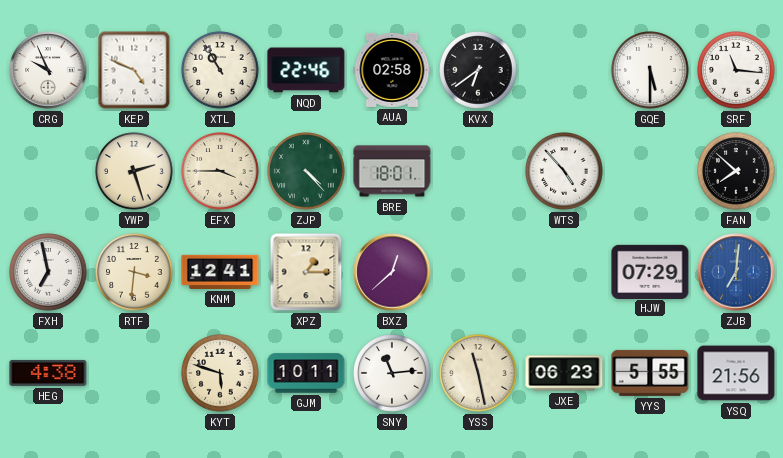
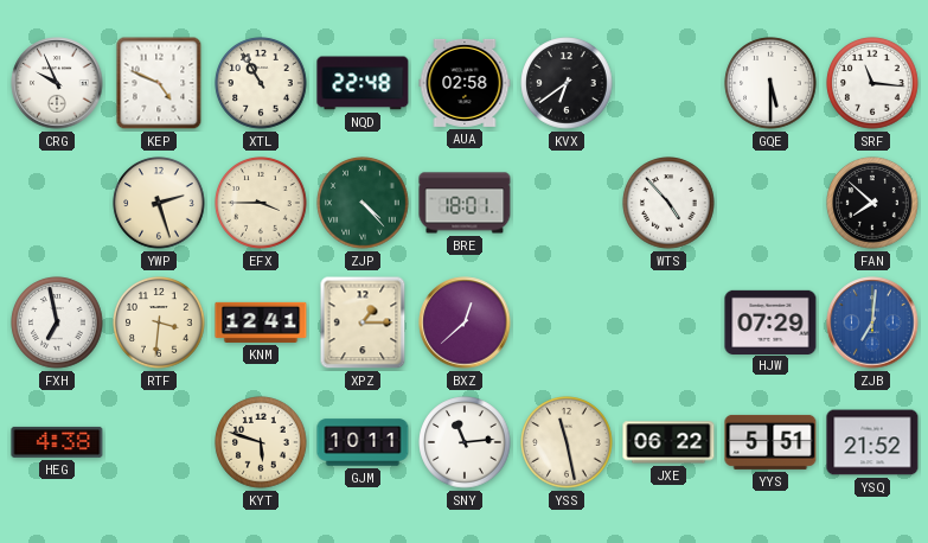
NQD: 22:46 -> 22:48 (363, 83)
JXE: 06:23 -> 06:22 (668, 442)
YYS: 5:55 -> 5:51 (770, 442)
YSQ: 21:56 -> 21:52 (872, 442)
